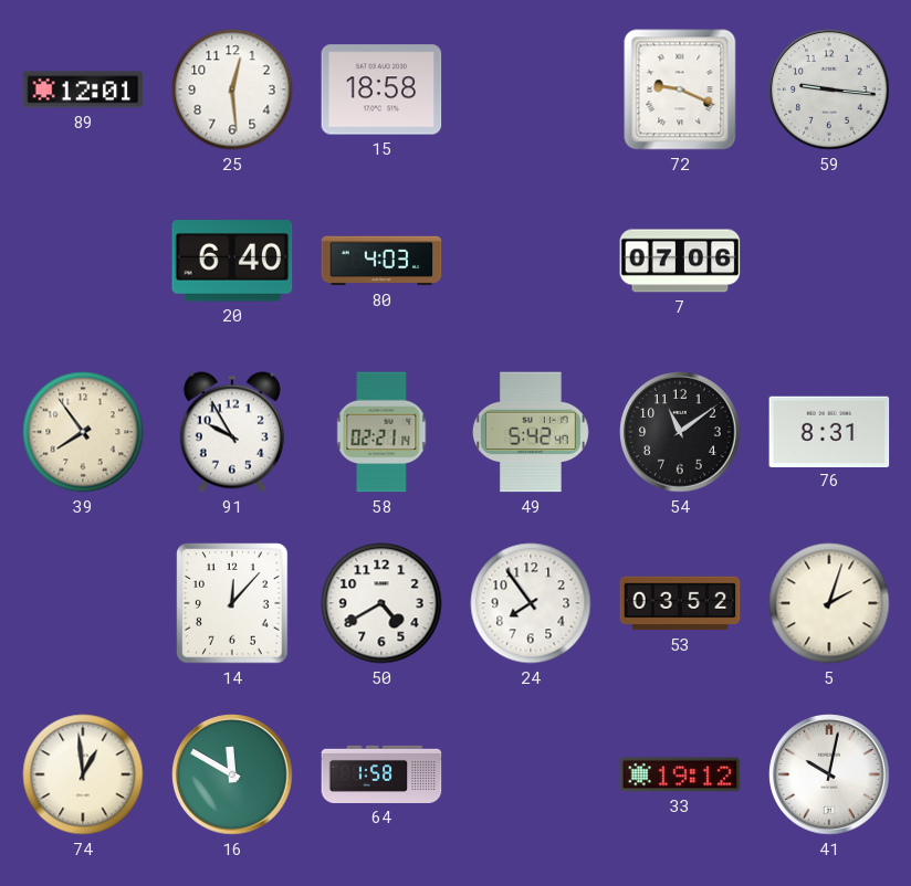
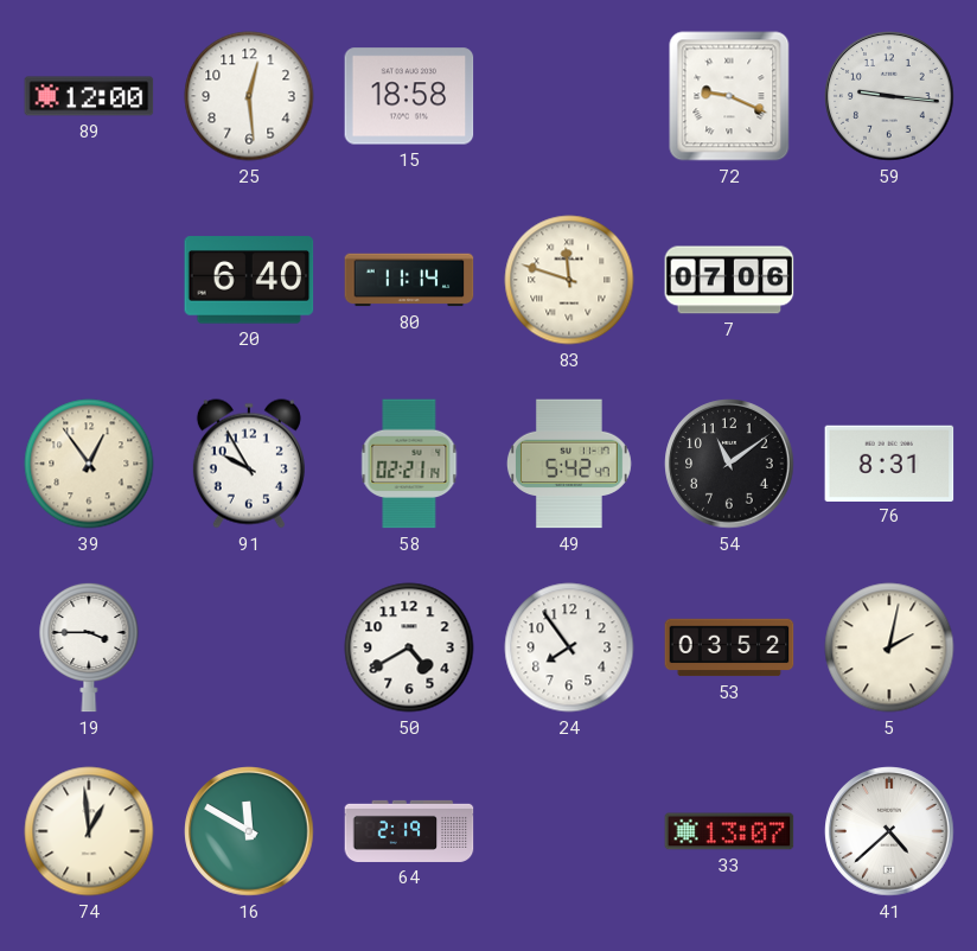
89: 12:01 -> 12:00 (89, 96)
80: 4:03 -> 11:14 (409, 280)
83: none -> 11:48 (569, 280)
39: 7:54 -> 12:54 (89, 464)
19: none -> 3:45 (89, 647)
14: 12:07 -> none (232, 603)
5: 2:03 -> 2:02 (889, 647)
64: 1:58 -> 2:19 (409, 831)
33: 19:12 -> 13:07 (729, 831)
41: 10:02 -> 4:38 (889, 831)
